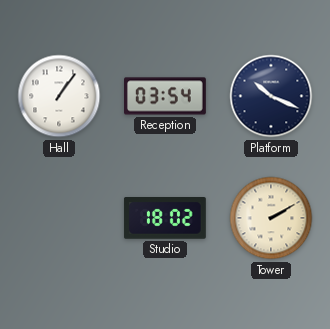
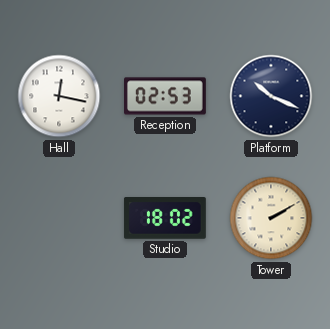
Hall: 1:06 -> 12:17 (59, 96)
Reception: 03:54 -> 02:53 (166, 96)
